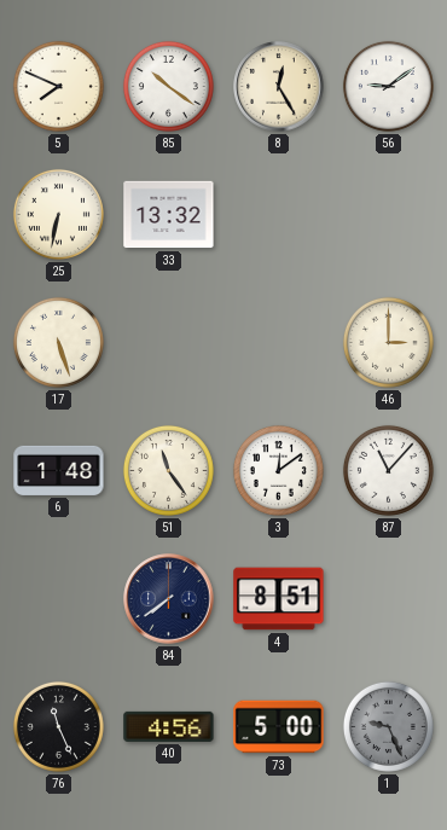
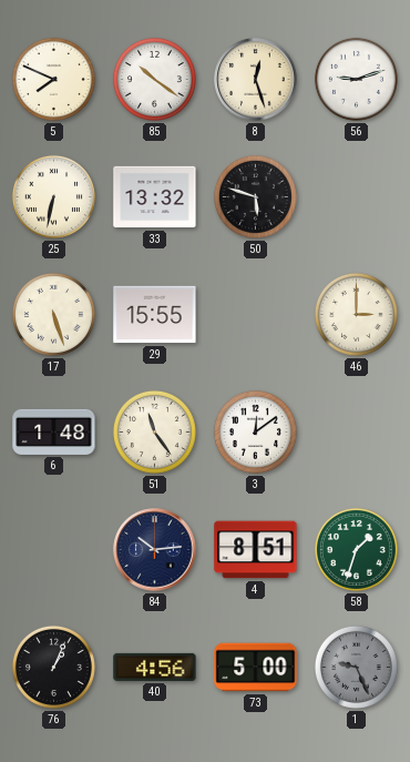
8: 12:25 -> 12:27 (256, 80)
56: 9:09 -> 9:12 (356, 79)
50: none -> 5:48 (255, 196)
29: none -> 15:55 (155, 315)
87: 11:07 -> none (388, 470)
84: 7:39 -> 10:14 (155, 550)
58: none -> 1:33 (356, 549)
76: 11:26 -> 1:04 (53, 667)
